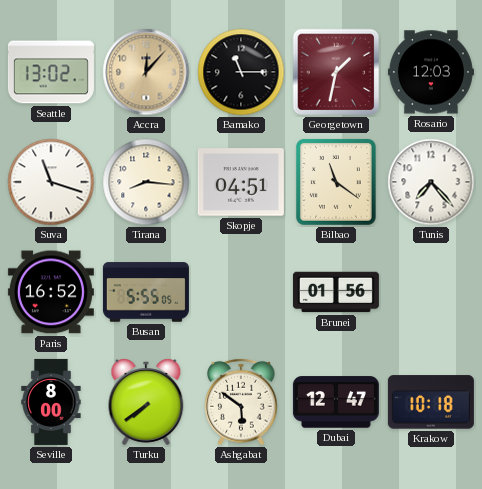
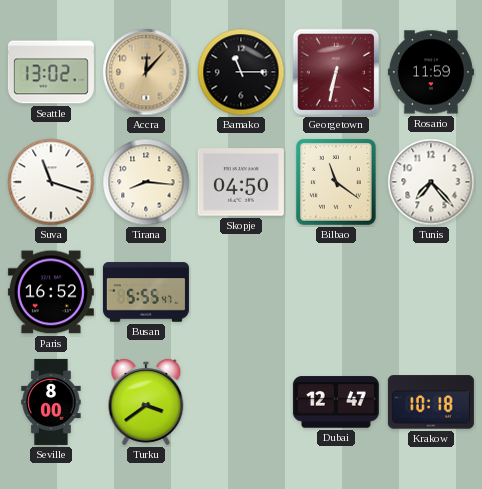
Georgetown: 1:32 -> 6:32 (336, 72)
Rosario: 12:03 -> 11:59 (431, 72)
Skopje: 04:51 -> 04:50 (241, 182)
Busan: 5:55:05 -> 5:55:47 (146, 292)
Brunei: 01:56 -> none (336, 292)
Turku: 7:39 -> 3:39 (146, 402)
Ashgabat: 5:51 -> none (241, 402)
